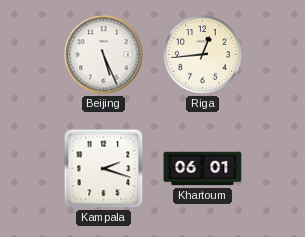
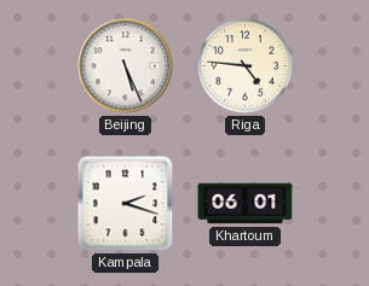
Riga: 12:44 -> 4:46 (246, 66)
